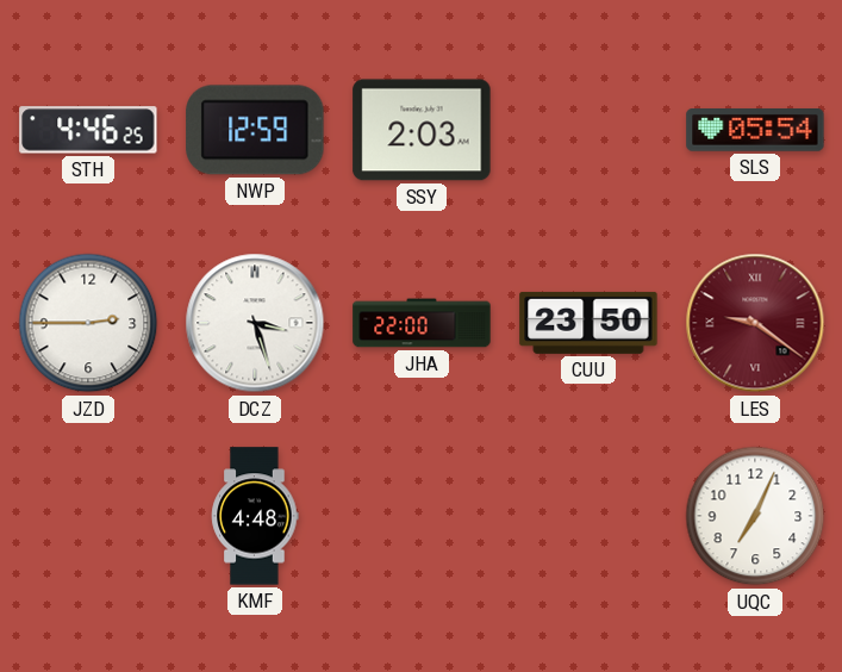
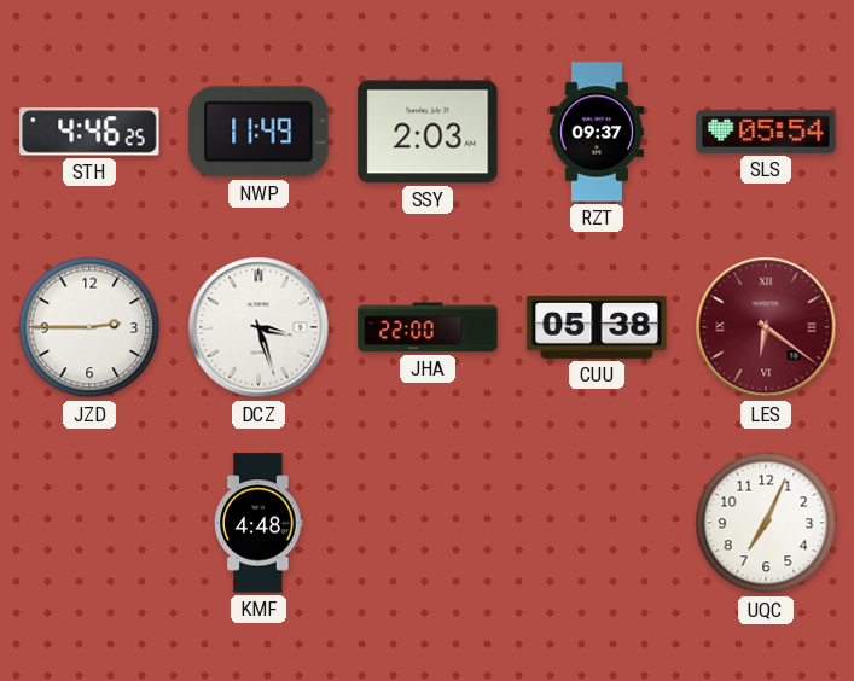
NWP: 12:59 -> 11:49 (258, 132)
RZT: none -> 09:37 (597, 132)
CUU: 23:50 -> 05:38 (597, 327)
LES: 9:21 -> 6:21 (766, 327)
